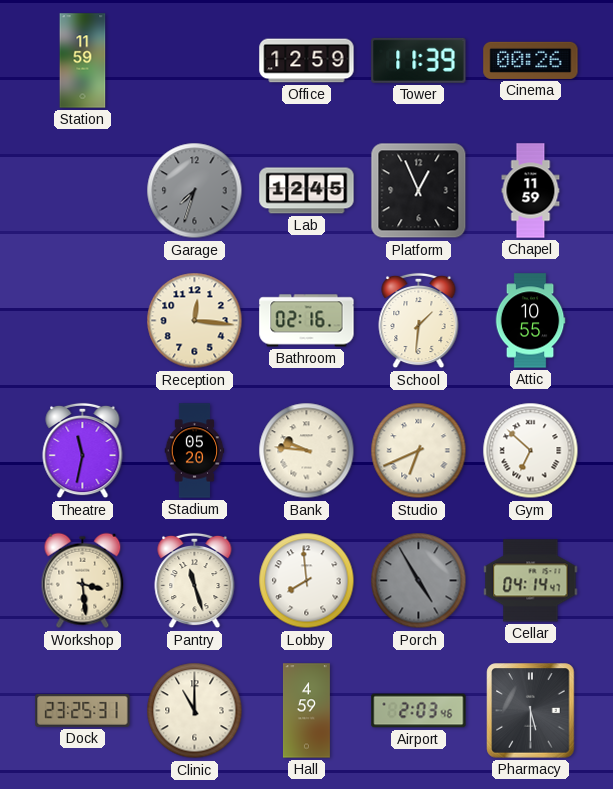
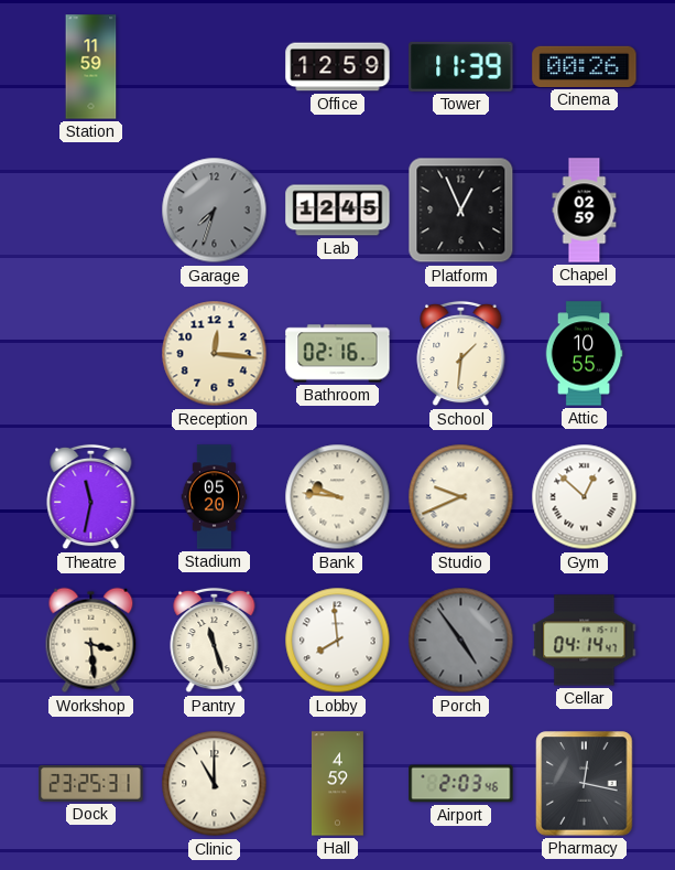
Chapel: 11:59 -> 02:59 (585, 211)
Studio: 6:41 -> 9:41 (461, 497)
Gym: 6:52 -> 12:52 (585, 497)
Porch: 4:55 -> 4:54 (461, 641)
Pharmacy: 5:30 -> 12:17 (585, 784)
